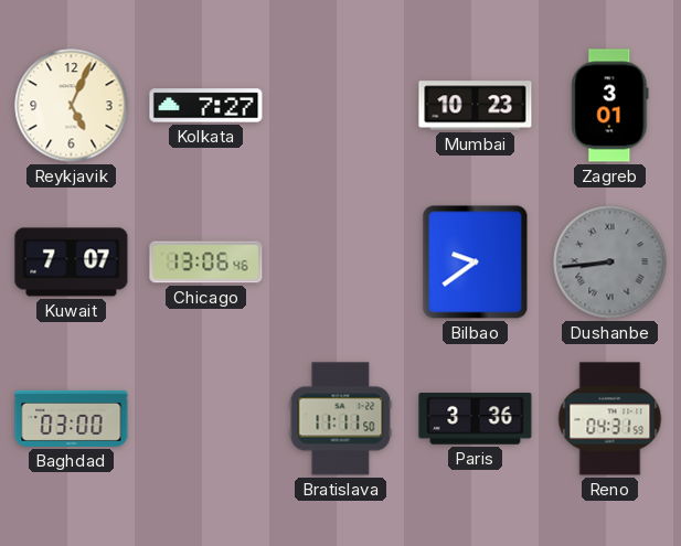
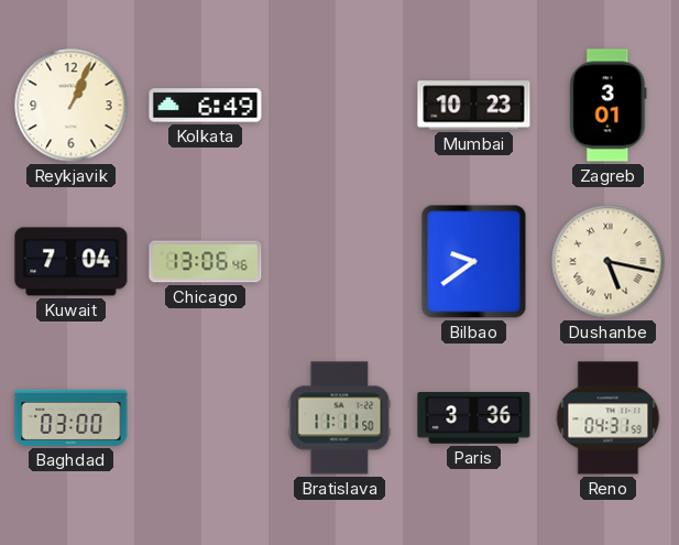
Reykjavik: 5:04 -> 1:04 (72, 106)
Kolkata: 7:27 -> 6:49 (206, 106)
Kuwait: 7:07 -> 7:04 (72, 262)
Dushanbe: 8:44 -> 5:17 (609, 262)
Dushanbe dial: grey -> cream (609, 262)
